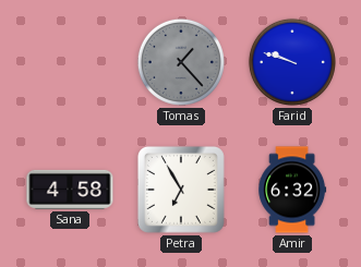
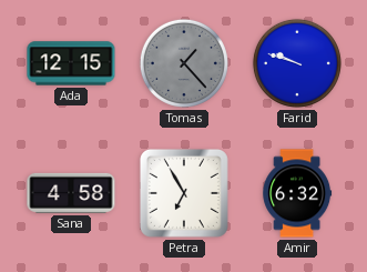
Ada: none -> 12:15 (71, 63)
